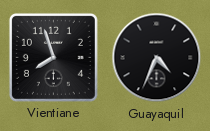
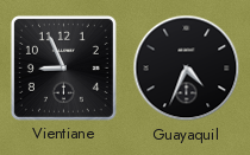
Vientiane: 7:57 -> 8:56 (63, 67)
